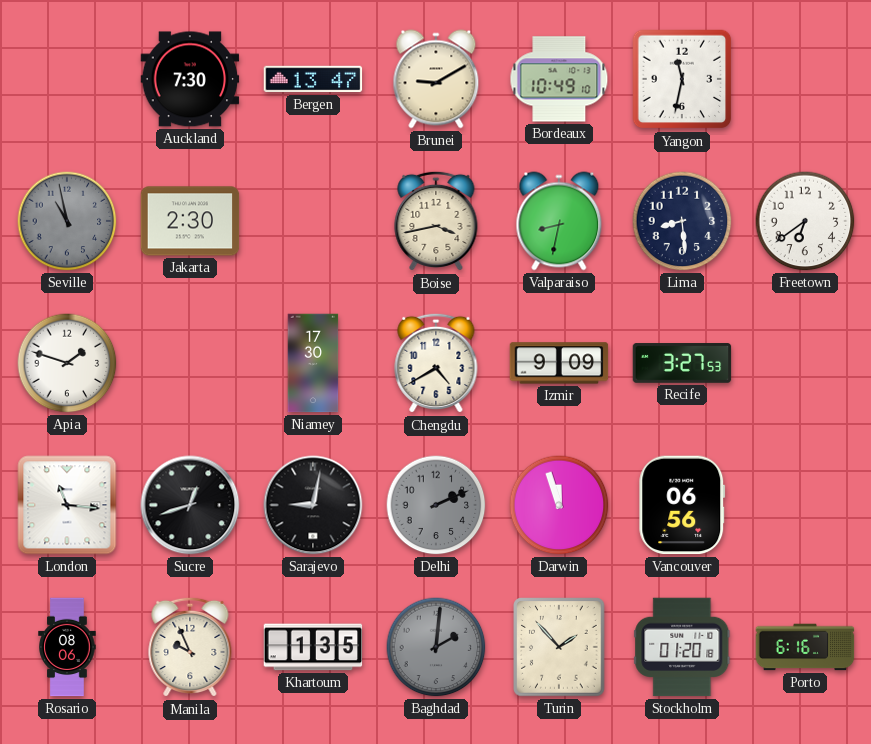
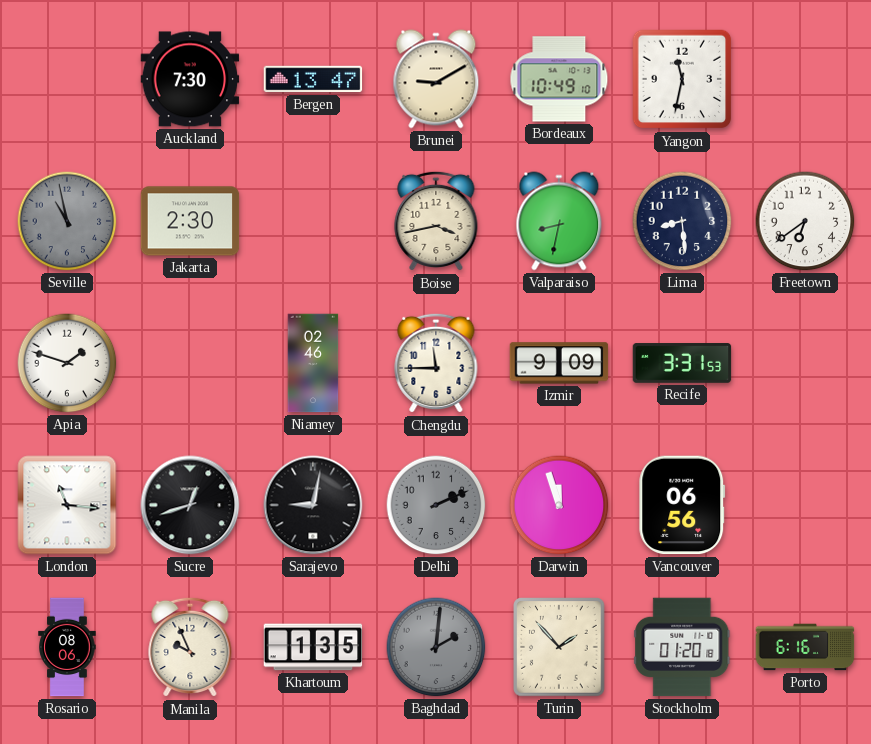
Niamey: 17:30 -> 02:46 (313, 363)
Chengdu: 4:40 -> 11:45 (436, 363)
Recife: 3:27 -> 3:31 (682, 363)
